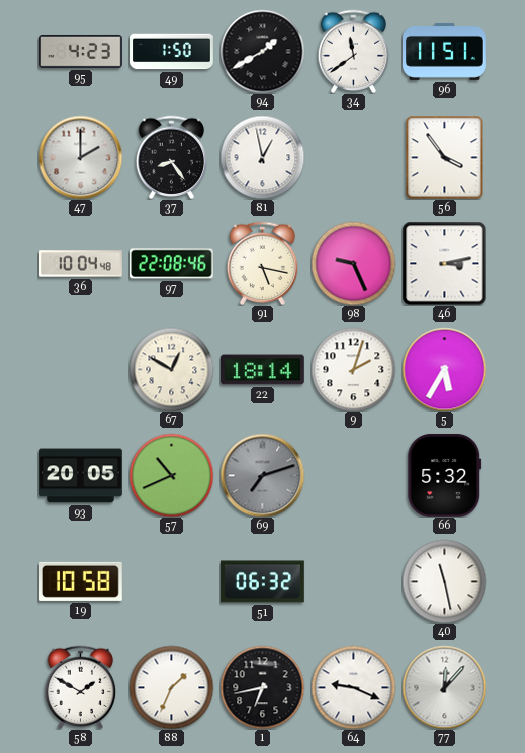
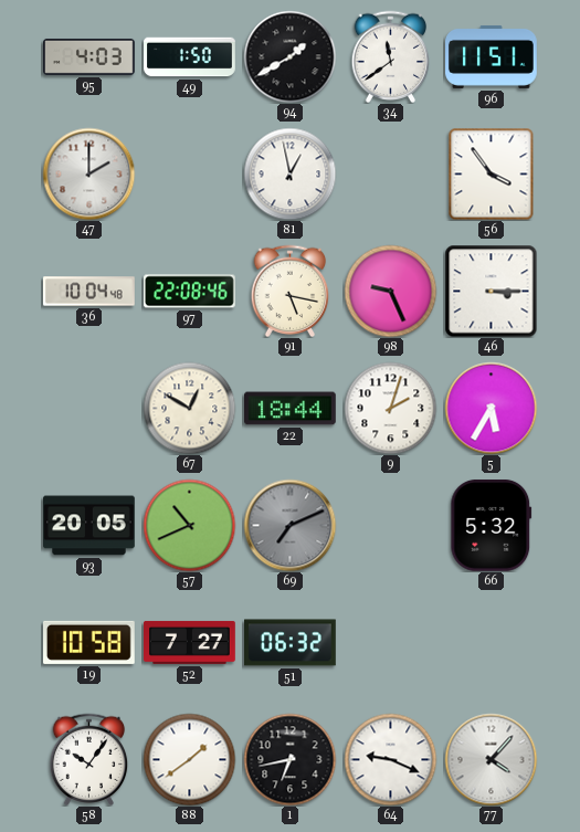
95: 4:23 -> 4:03 (89, 56)
37: 8:24 -> none (172, 157)
46: 3:13 -> 3:15 (491, 291)
22: 18:14 -> 18:44 (291, 409)
69: 7:12 -> 7:11 (289, 525)
52: none -> 7:27 (190, 642)
40: 11:28 -> none (444, 581)
58: 1:50 -> 10:06 (89, 759)
88: 1:34 -> 1:39 (189, 759)
77: 12:07 -> 4:07 (491, 759)
